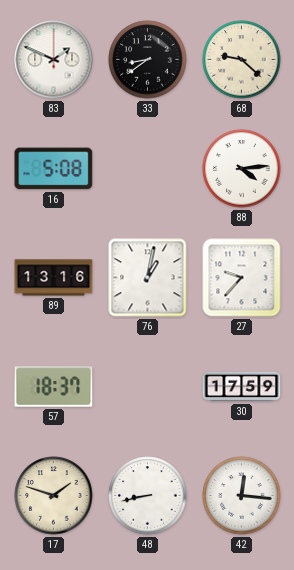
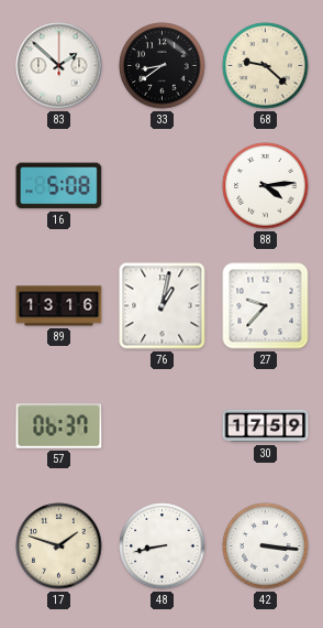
83: 1:49 -> 1:52 (59, 66)
57: 18:37 -> 06:37 (59, 426)
42: 12:16 -> 3:16 (266, 546)
